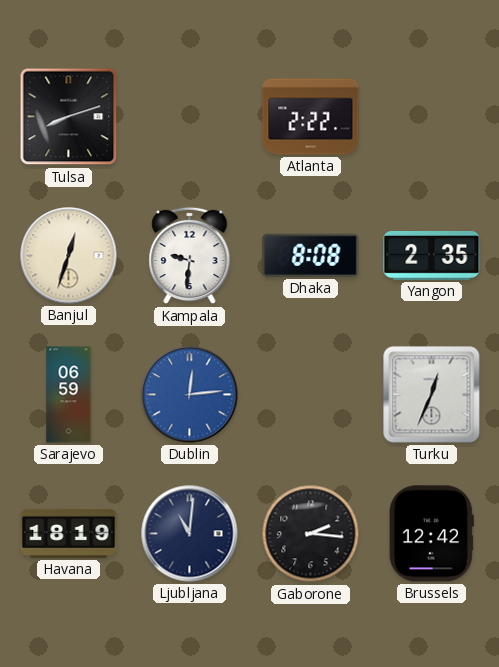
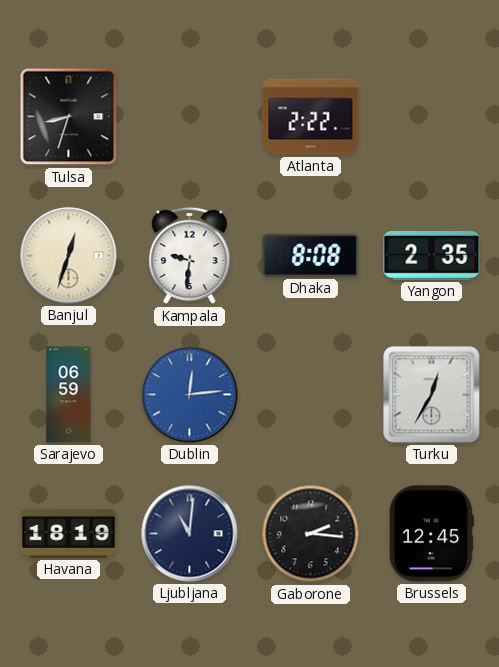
Tulsa: 8:12 -> 8:33 (69, 117)
Turku: 12:34 -> 12:35 (432, 395)
Brussels: 12:42 -> 12:45 (431, 534)
